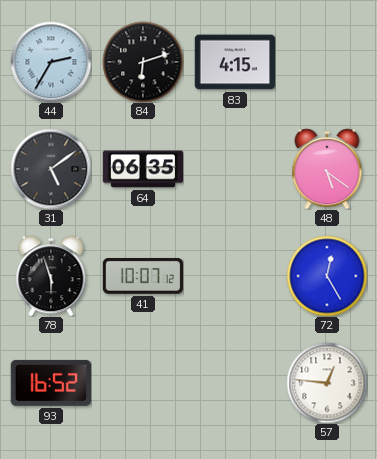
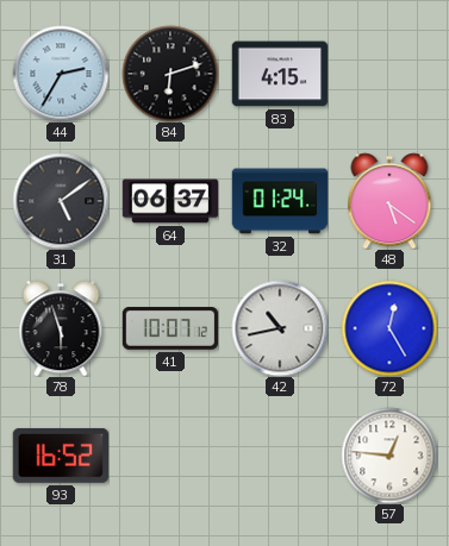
64: 06:35 -> 06:37 (170, 201)
32: none -> 01:24 (280, 201)
42: none -> 10:43 (280, 328)
